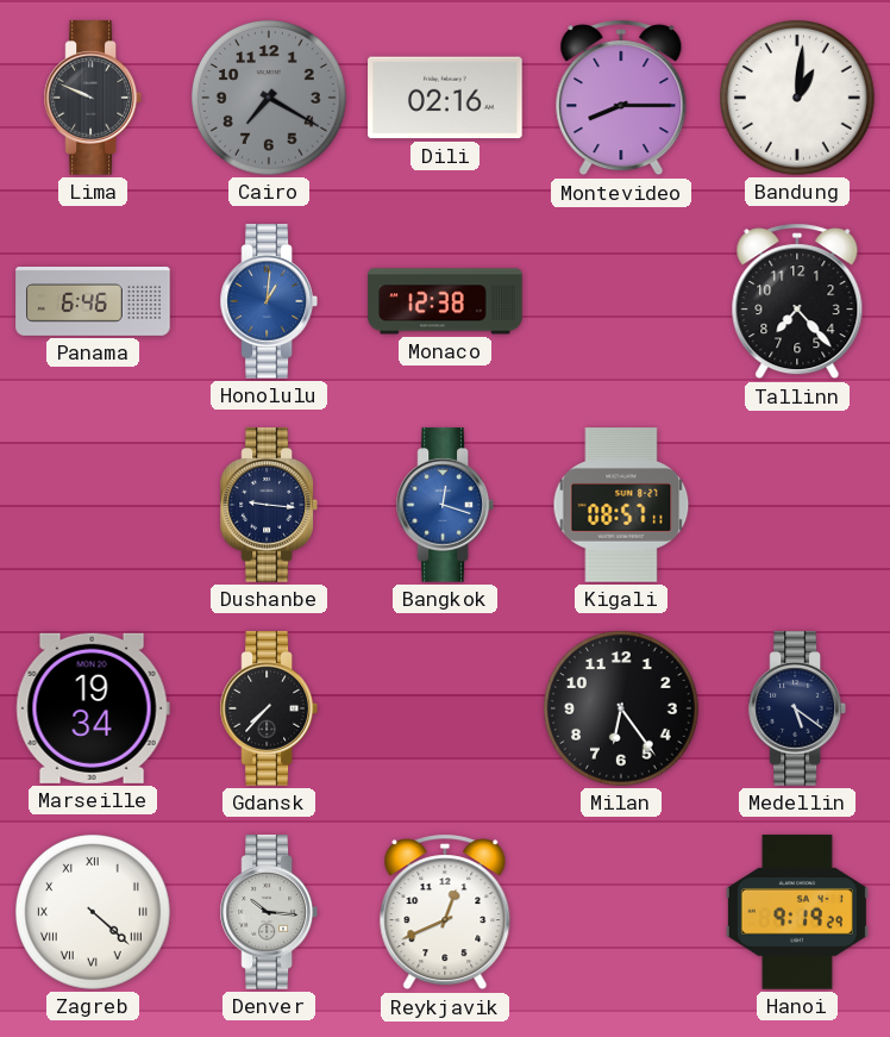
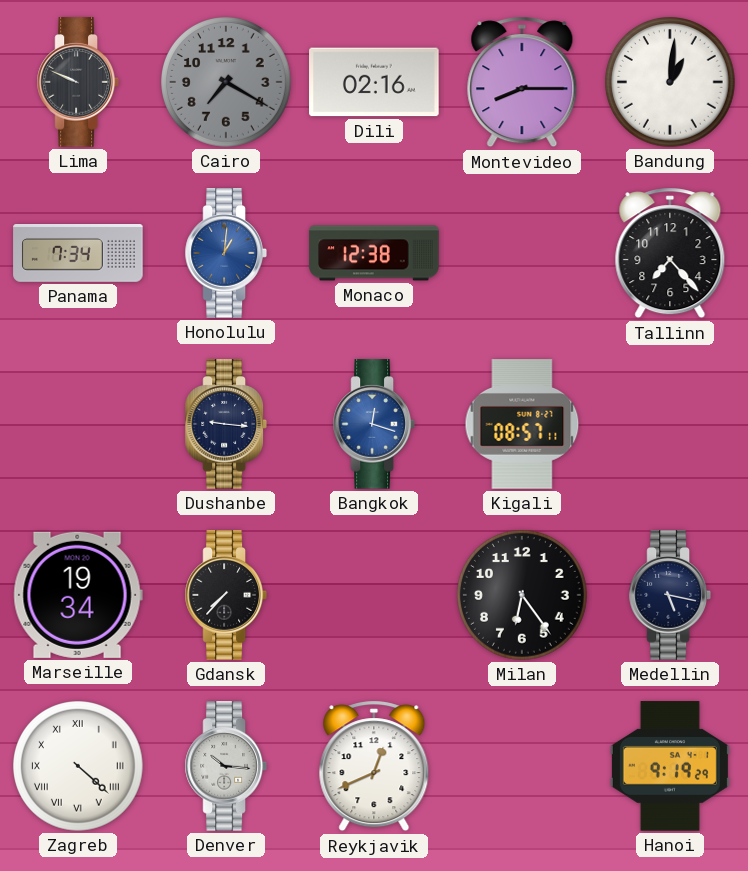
Panama: 6:46 -> 7:34 (78, 254)
Medellin: 5:21 -> 5:17 (670, 595)
